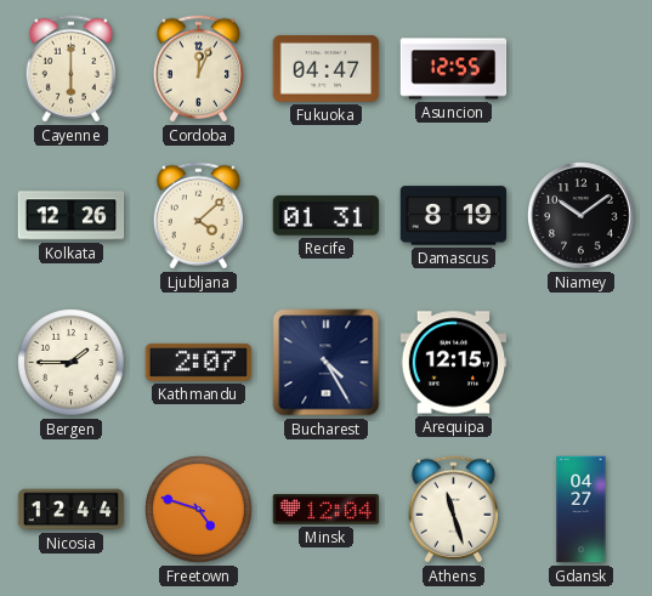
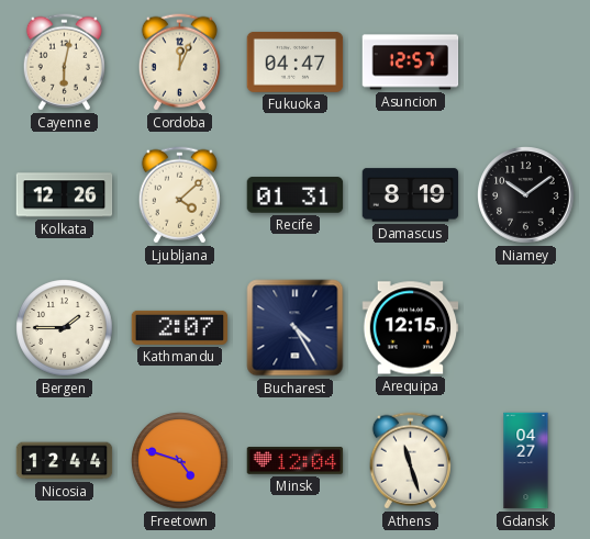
Cayenne: 6:00 -> 6:02 (64, 63)
Asuncion: 12:55 -> 12:57 (411, 63)
